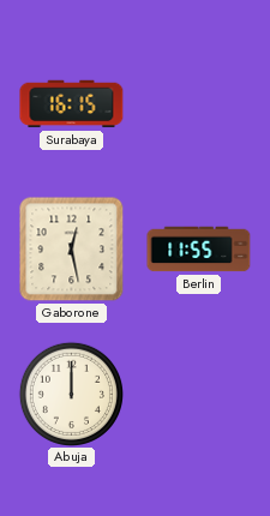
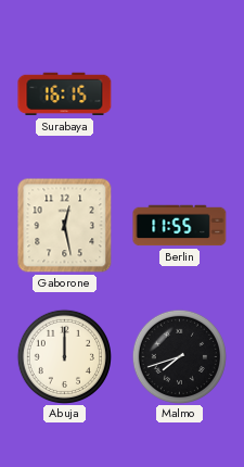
Malmo: none -> 7:42 (179, 356)
